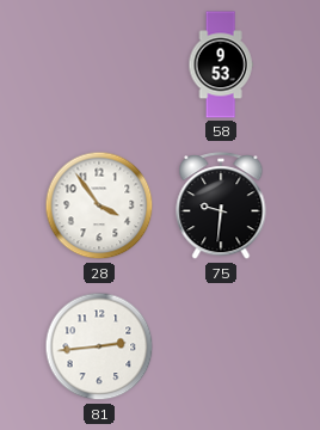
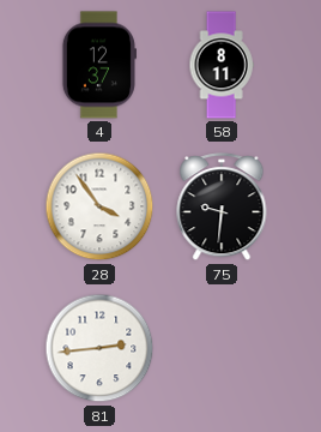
4: none -> 12:37 (98, 65)
58: 9:53 -> 8:11 (222, 65)
